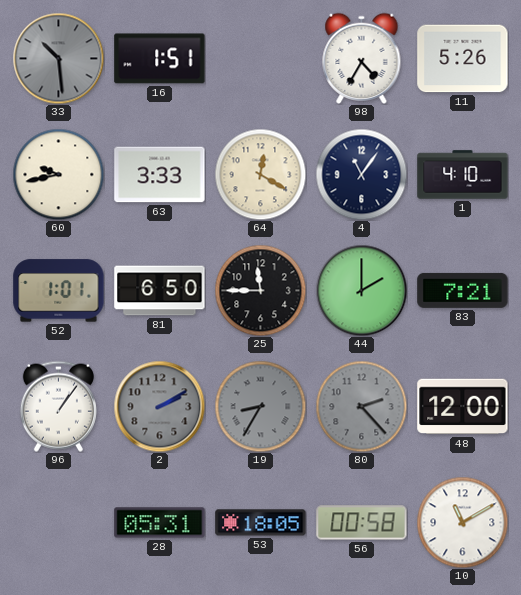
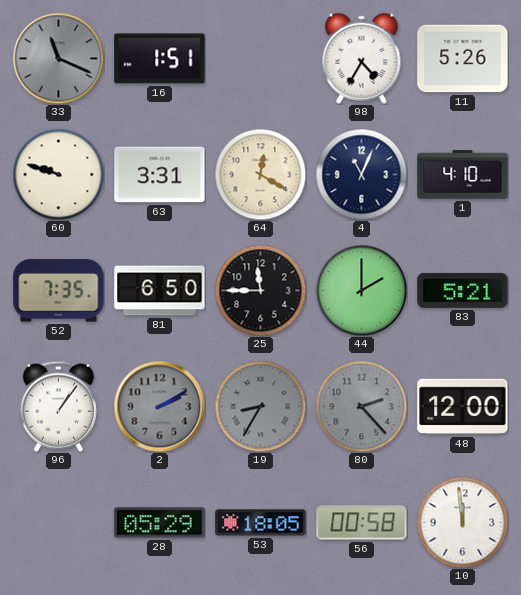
33: 10:29 -> 11:19 (58, 58)
60: 9:43 -> 9:48 (58, 174)
63: 3:33 -> 3:31 (160, 175)
4: 11:06 -> 11:04 (361, 174)
52: 1:01 -> 7:35 (59, 291)
83: 7:21 -> 5:21 (463, 290)
28: 05:31 -> 05:29 (160, 523)
10: 11:10 -> 11:59 (462, 522)
